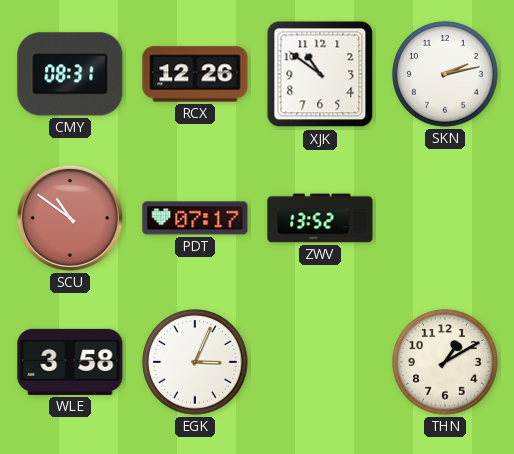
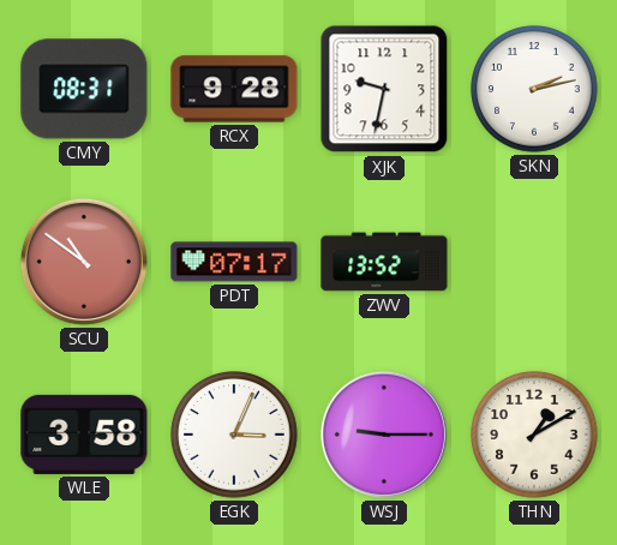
RCX: 12:26 -> 9:28 (234, 89)
XJK: 10:51 -> 9:32 (384, 89)
WSJ: none -> 9:15 (384, 435)
